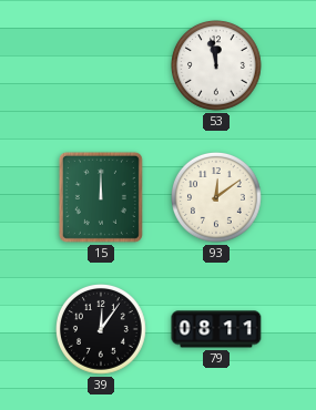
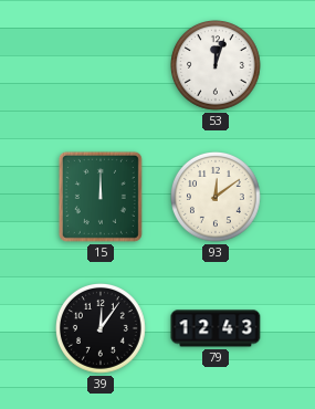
53: 11:58 -> 12:03 (217, 66)
79: 08:11 -> 12:43 (216, 328)
